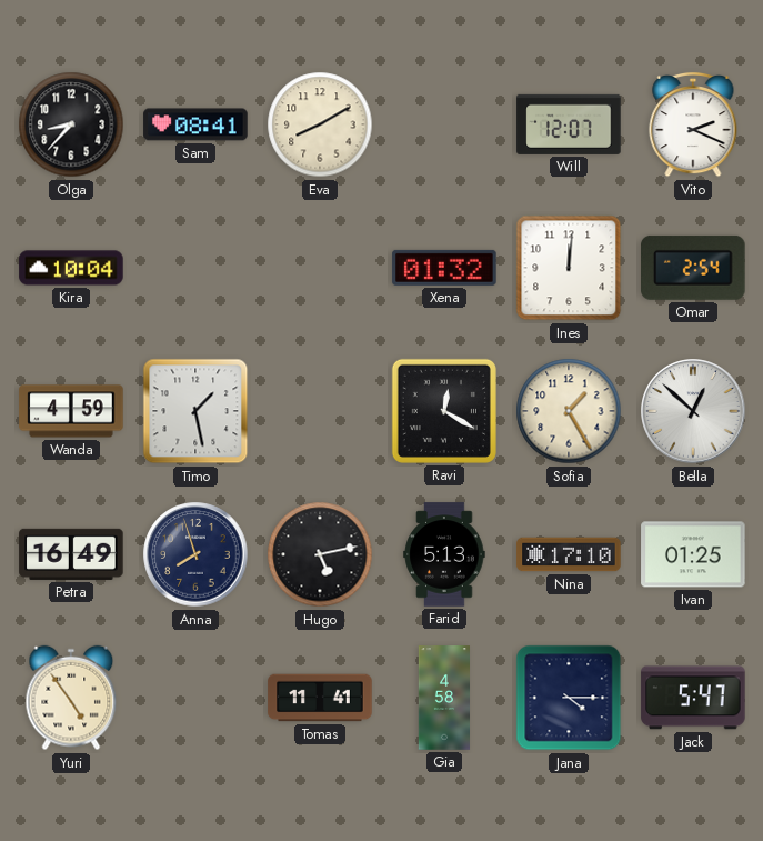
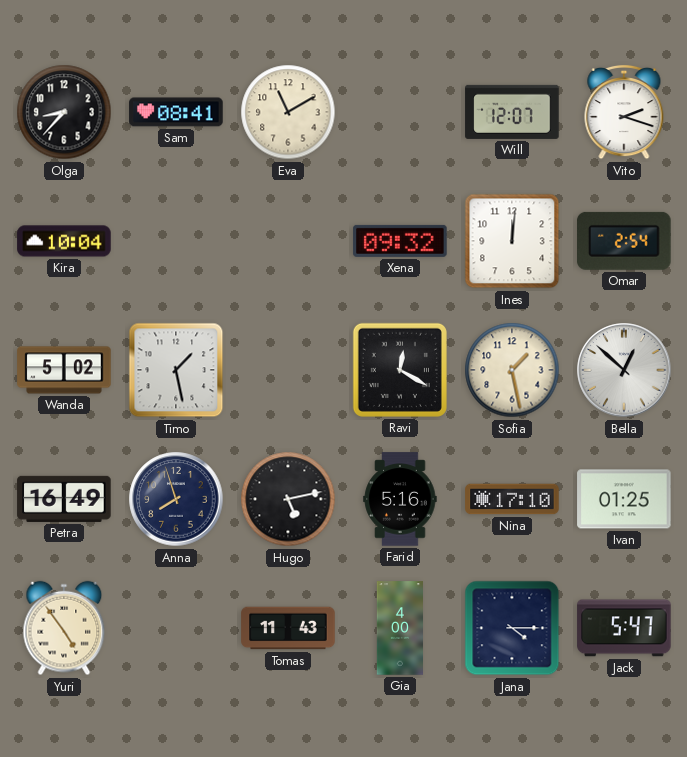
Eva: 8:10 -> 11:10 (288, 112)
Vito: 2:19 -> 2:18 (624, 112)
Xena: 01:32 -> 09:32 (400, 241)
Wanda: 4:59 -> 5:02 (64, 370)
Sofia: 1:25 -> 1:28 (512, 370)
Farid: 5:13 -> 5:16 (400, 499)
Tomas: 11:41 -> 11:43 (288, 628)
Gia: 4:58 -> 4:00 (399, 628)
